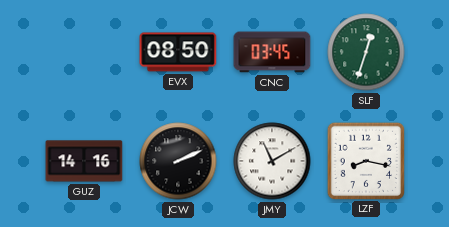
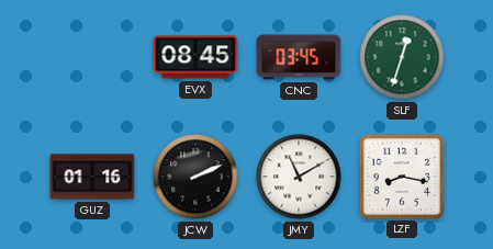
EVX: 08:50 -> 08:45 (195, 57)
GUZ: 14:16 -> 01:16 (92, 177)
